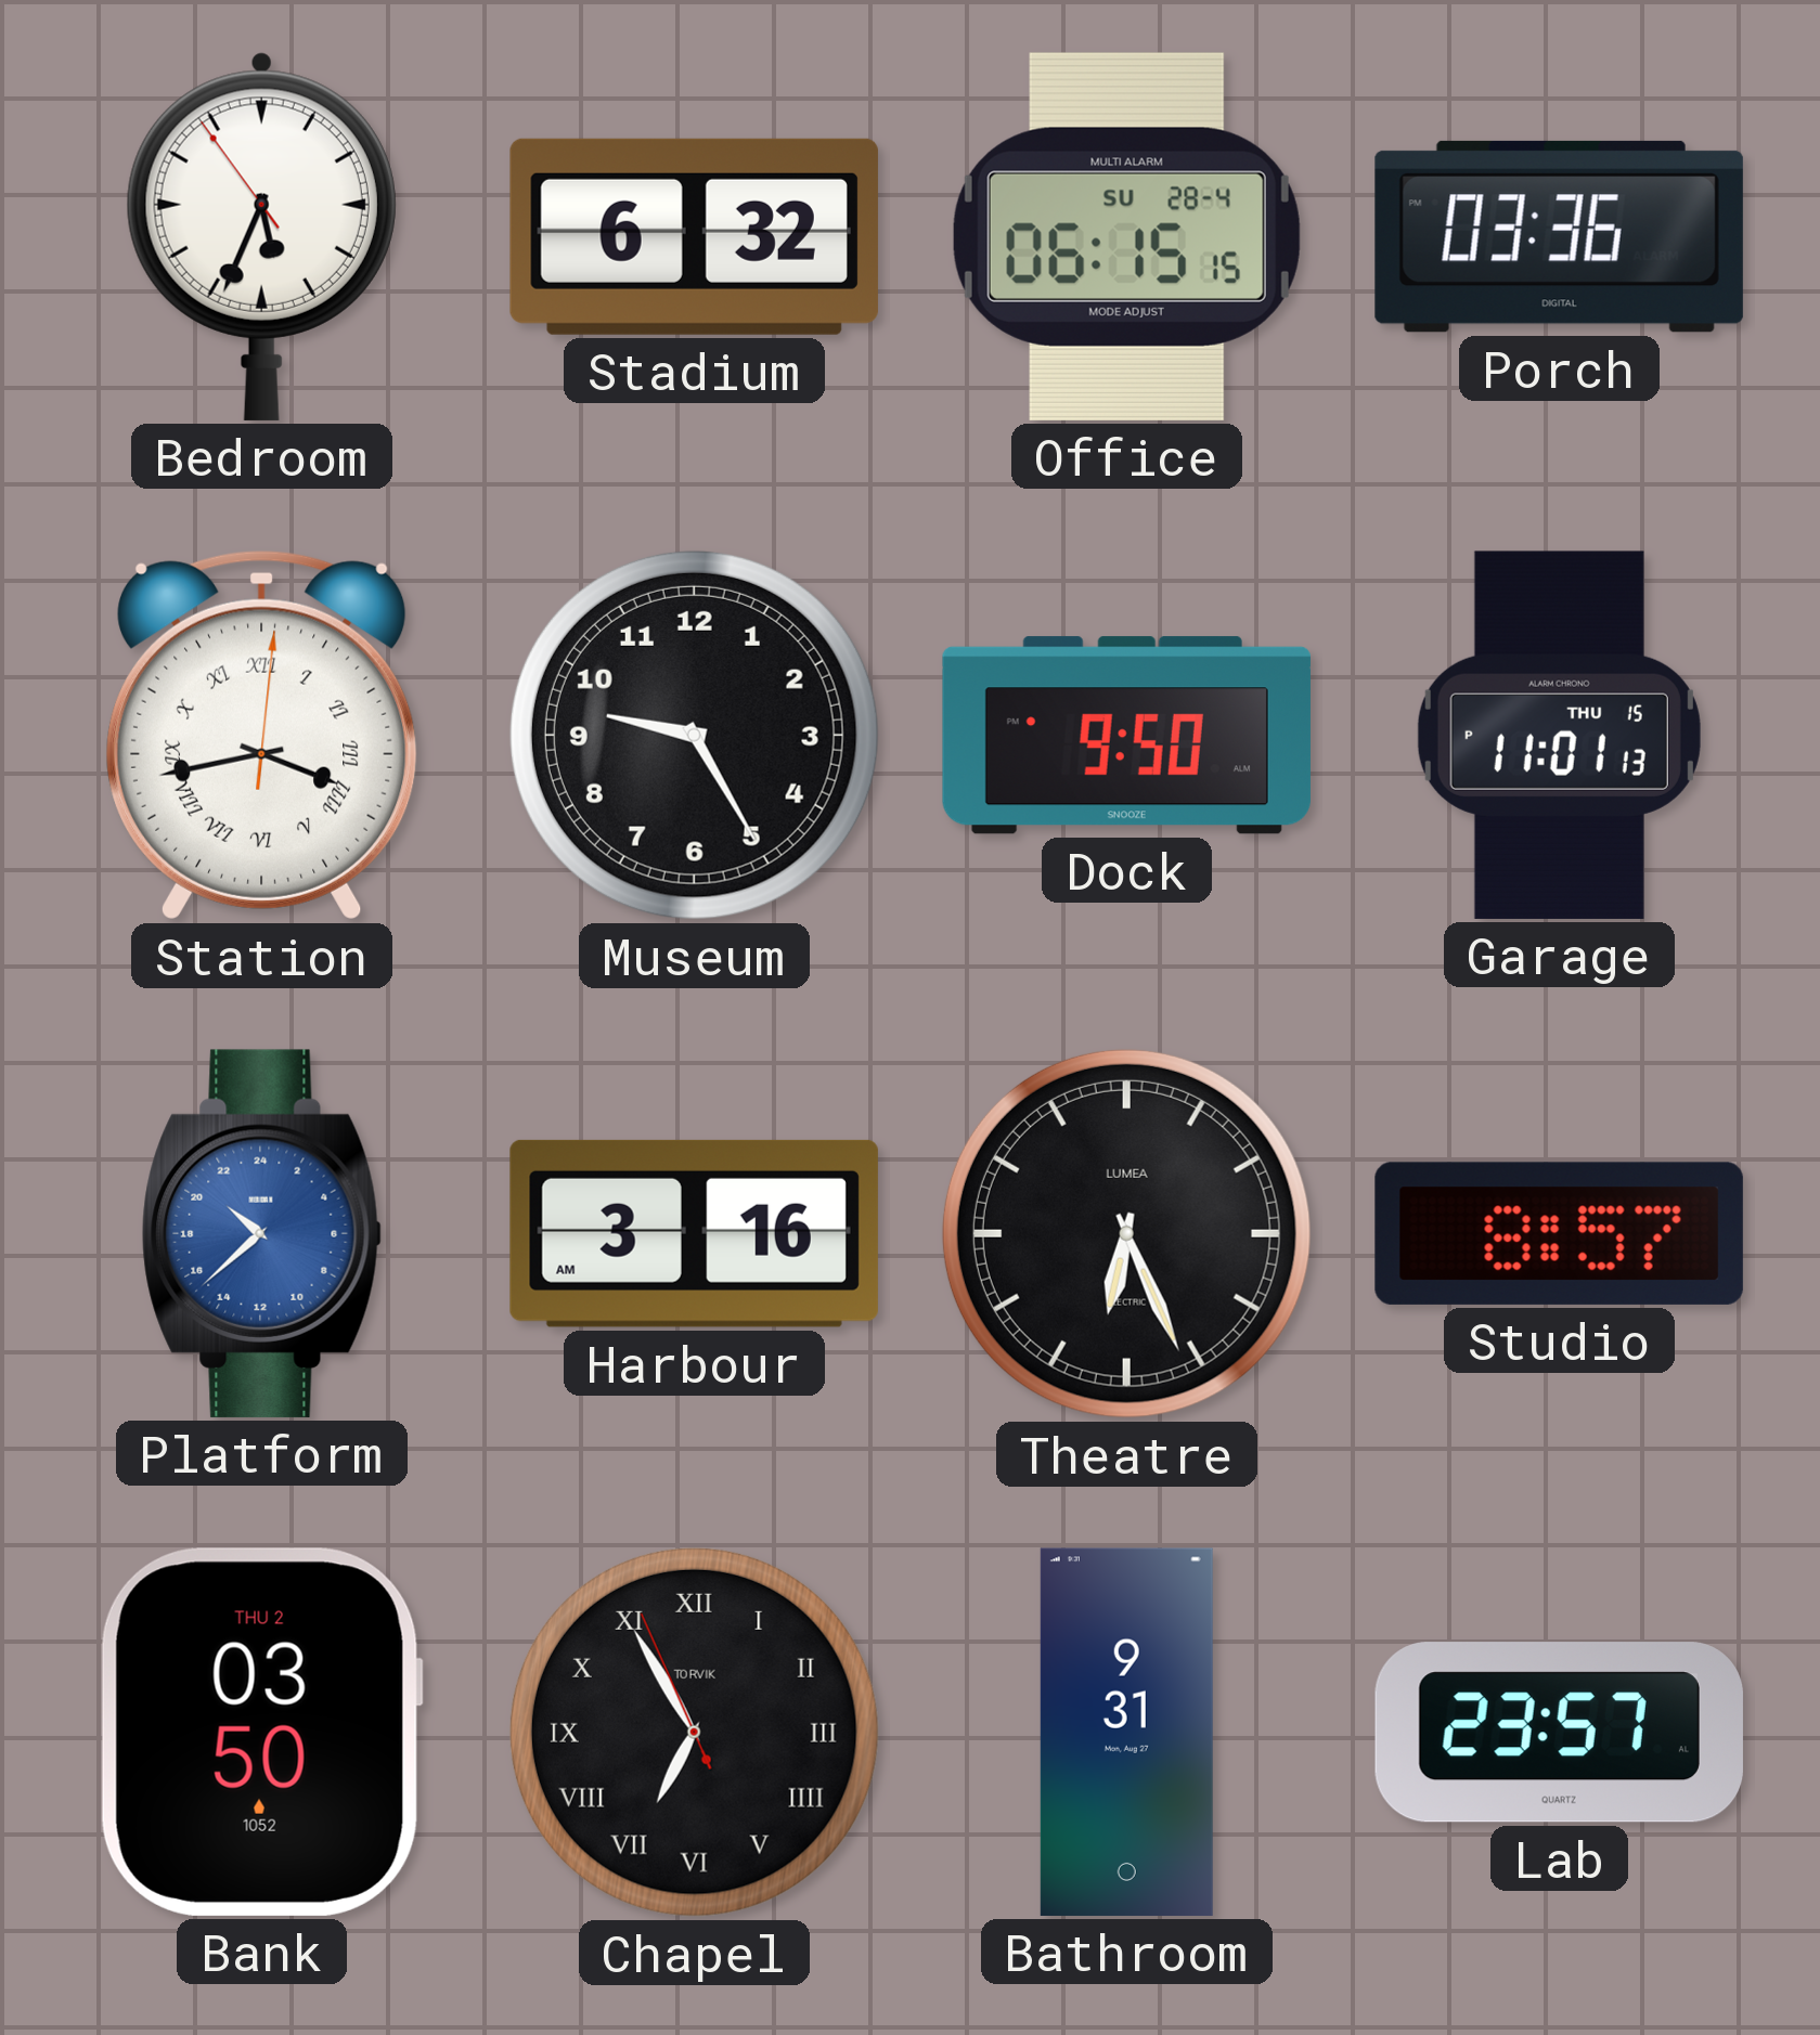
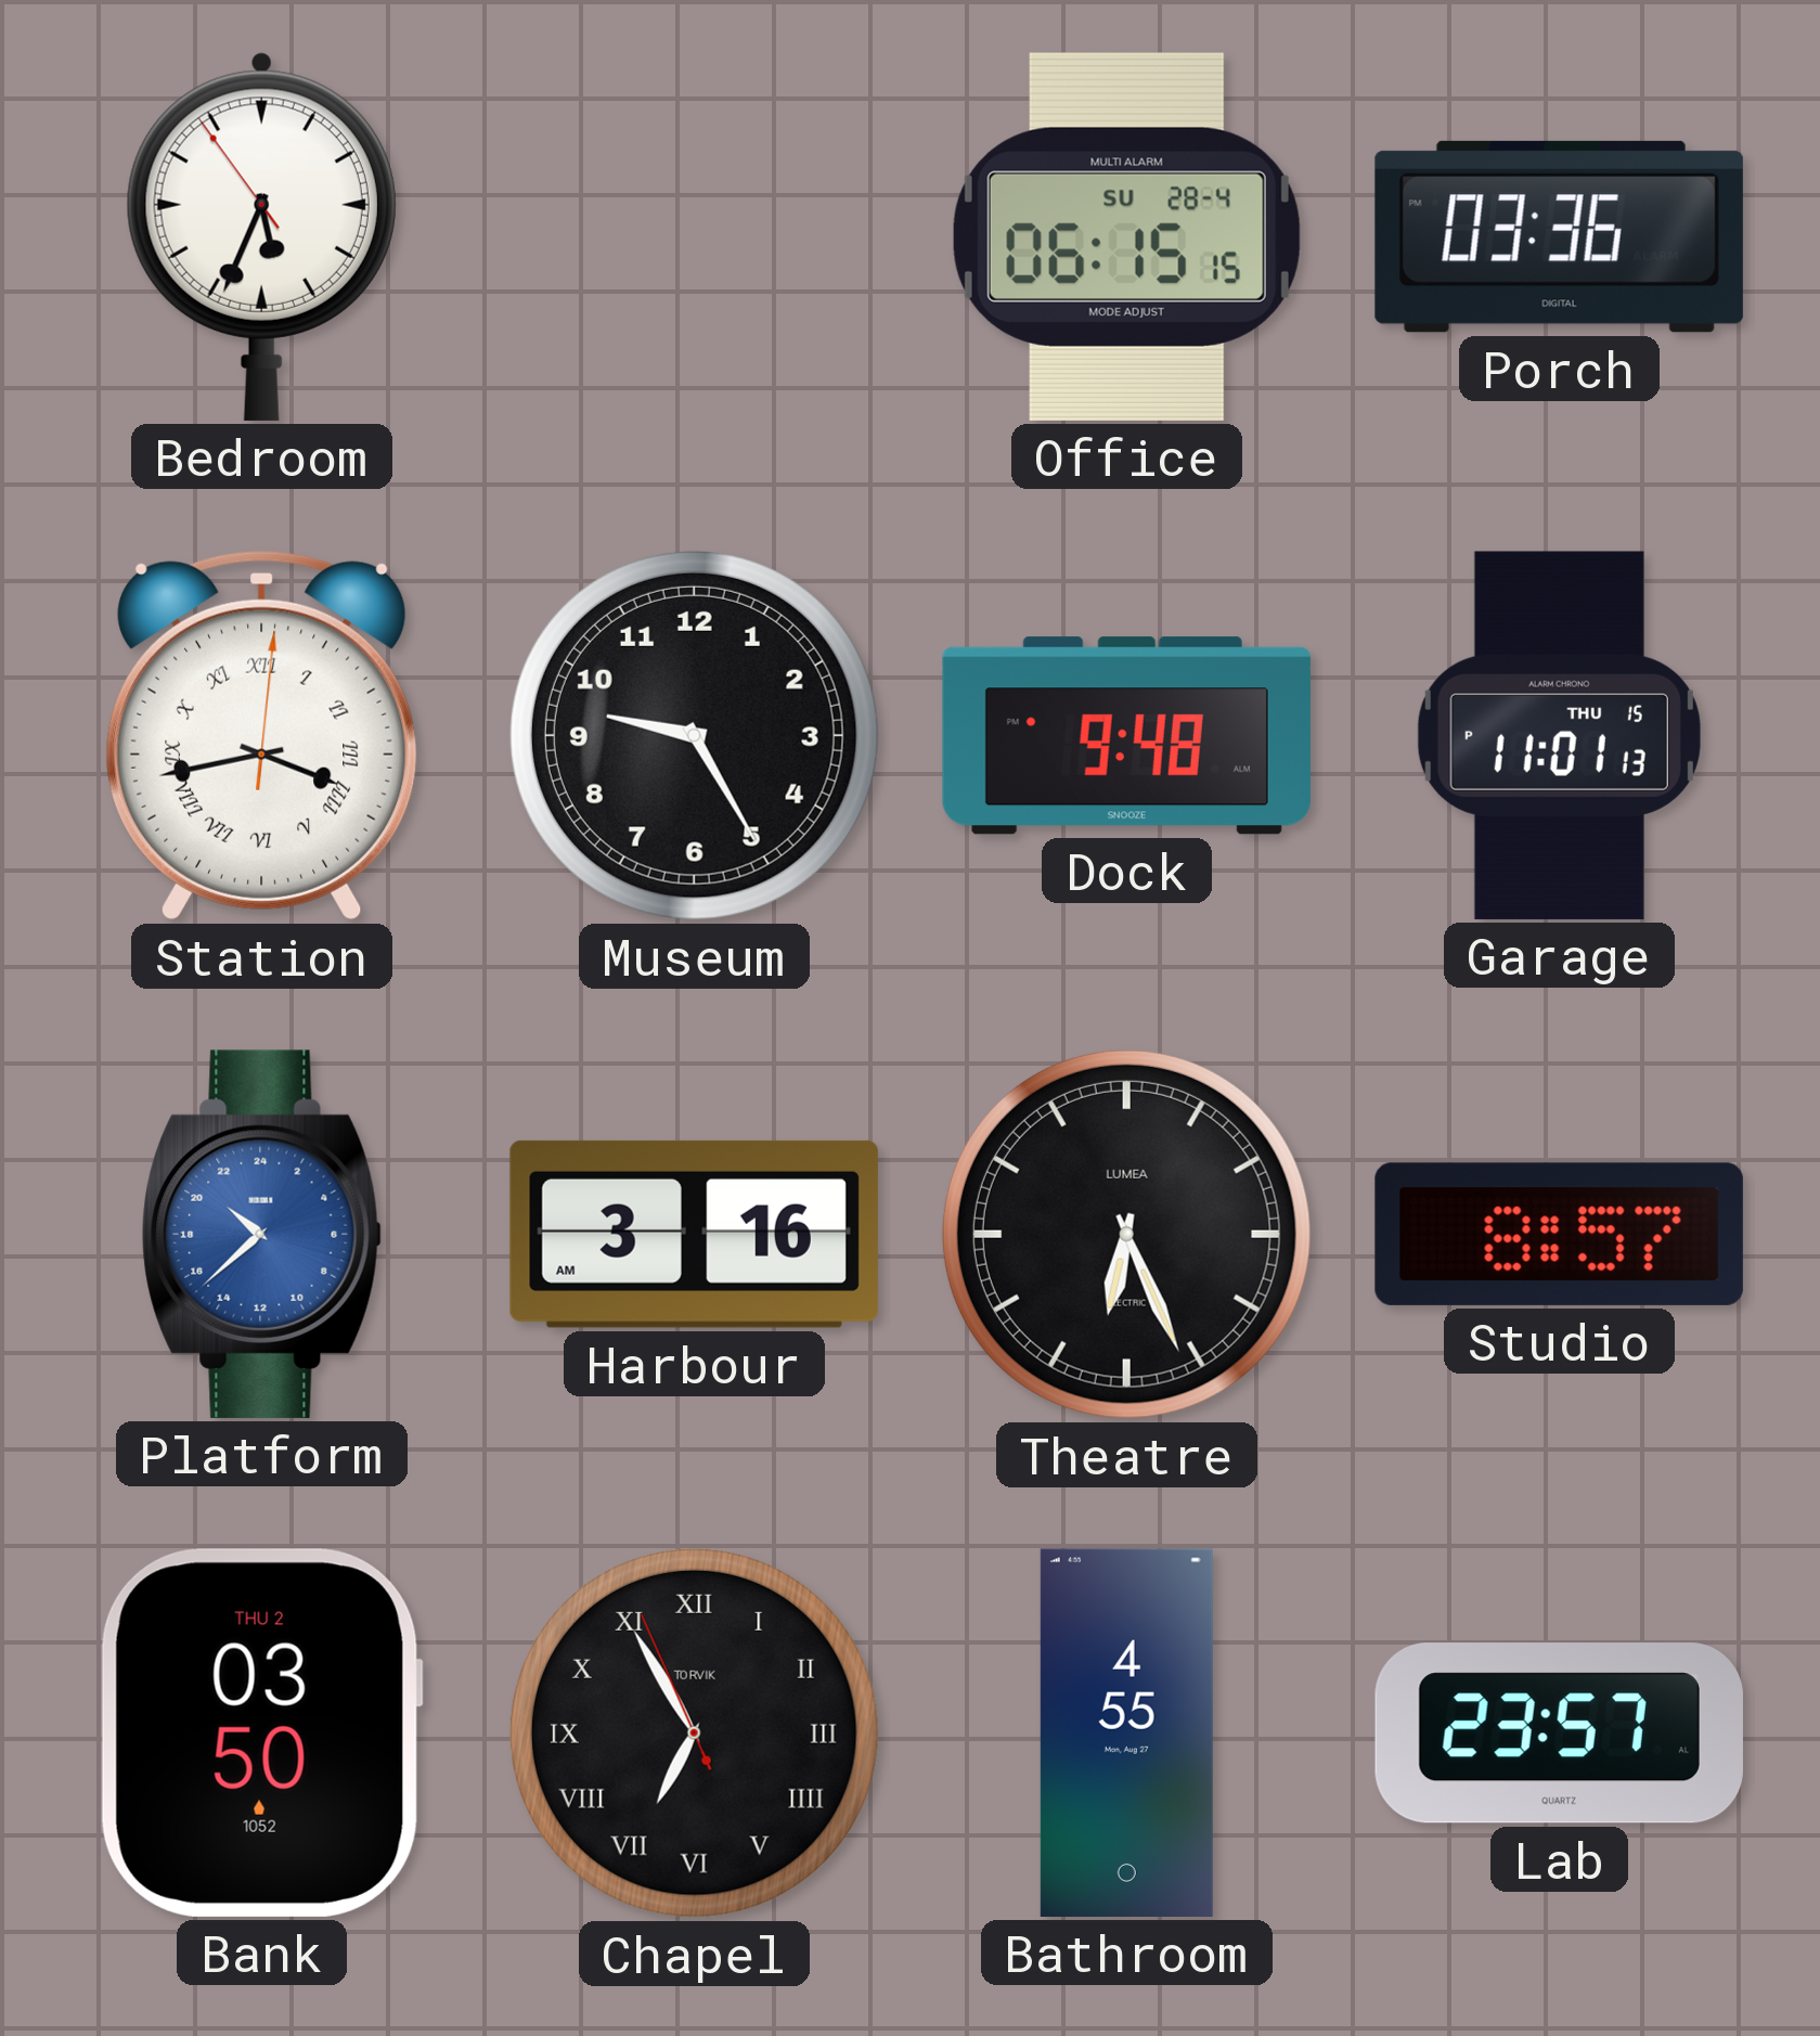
Stadium: 6:32 -> none (694, 236)
Dock: 9:50 -> 9:48 (1126, 736)
Bathroom: 9:31 -> 4:55 (1126, 1732)
